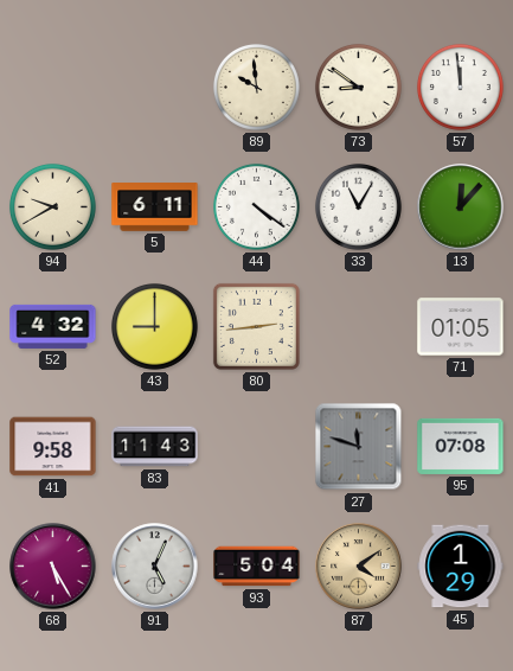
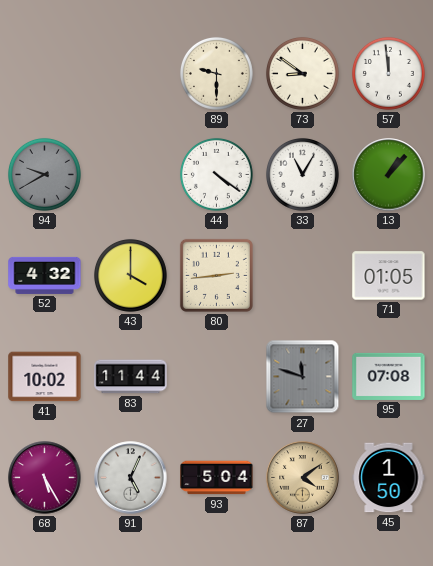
89: 9:59 -> 9:30 (216, 73)
94 dial: cream -> grey (44, 174)
5: 6:11 -> none (155, 207)
13: 12:07 -> 1:07 (389, 175)
43: 9:00 -> 4:00 (130, 275)
41: 9:58 -> 10:02 (45, 377)
83: 11:43 -> 11:44 (131, 377)
45: 1:29 -> 1:50 (389, 478)
